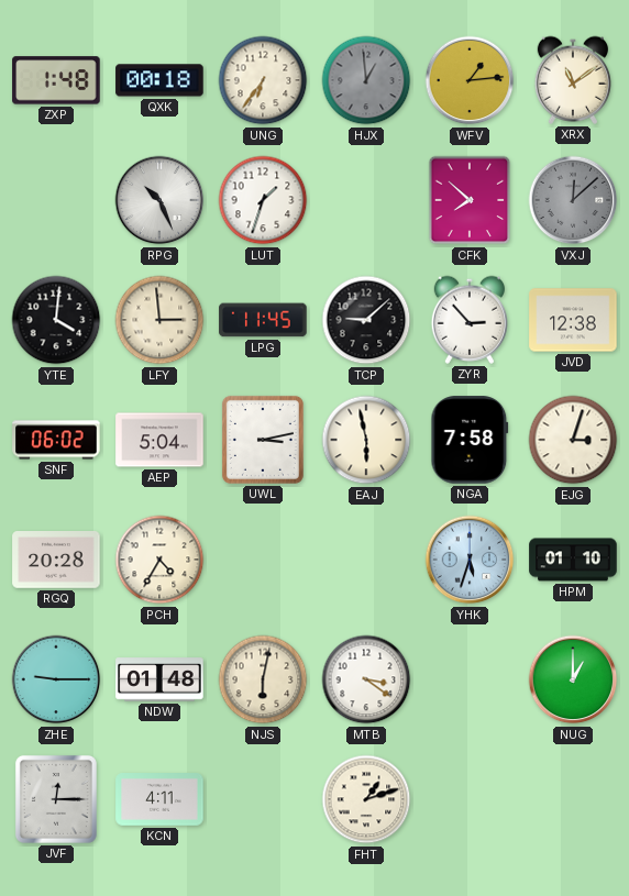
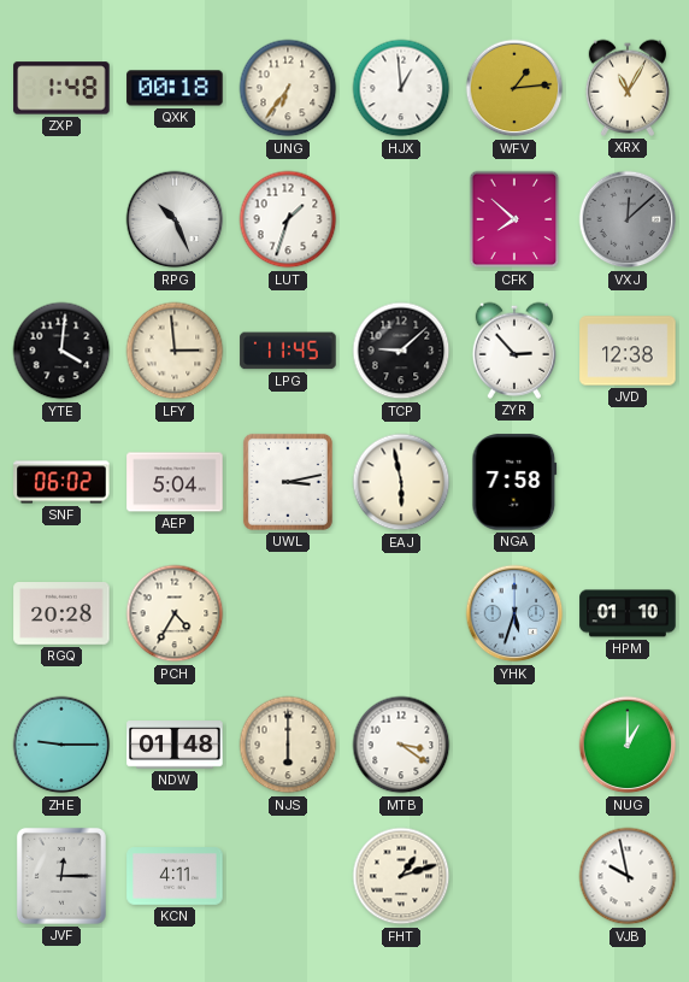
HJX dial: grey -> white (401, 88)
XRX: 11:09 -> 11:05 (626, 88)
EJG: 3:03 -> none (573, 440)
NJS: 6:02 -> 6:00 (288, 745)
VJB: none -> 9:58 (628, 876)
